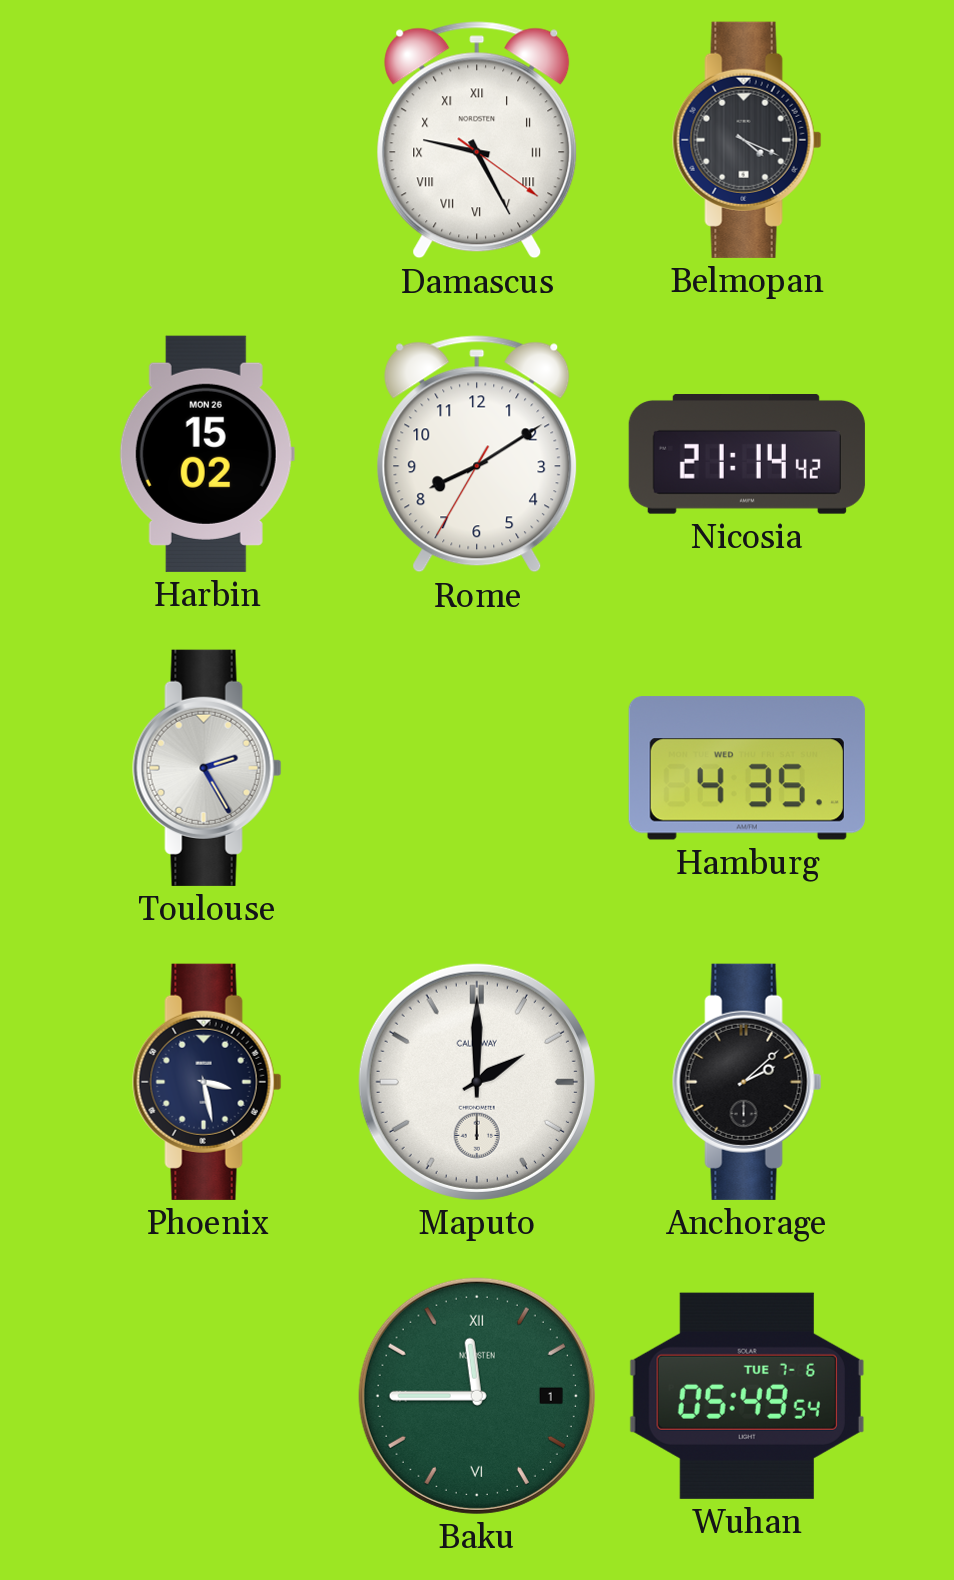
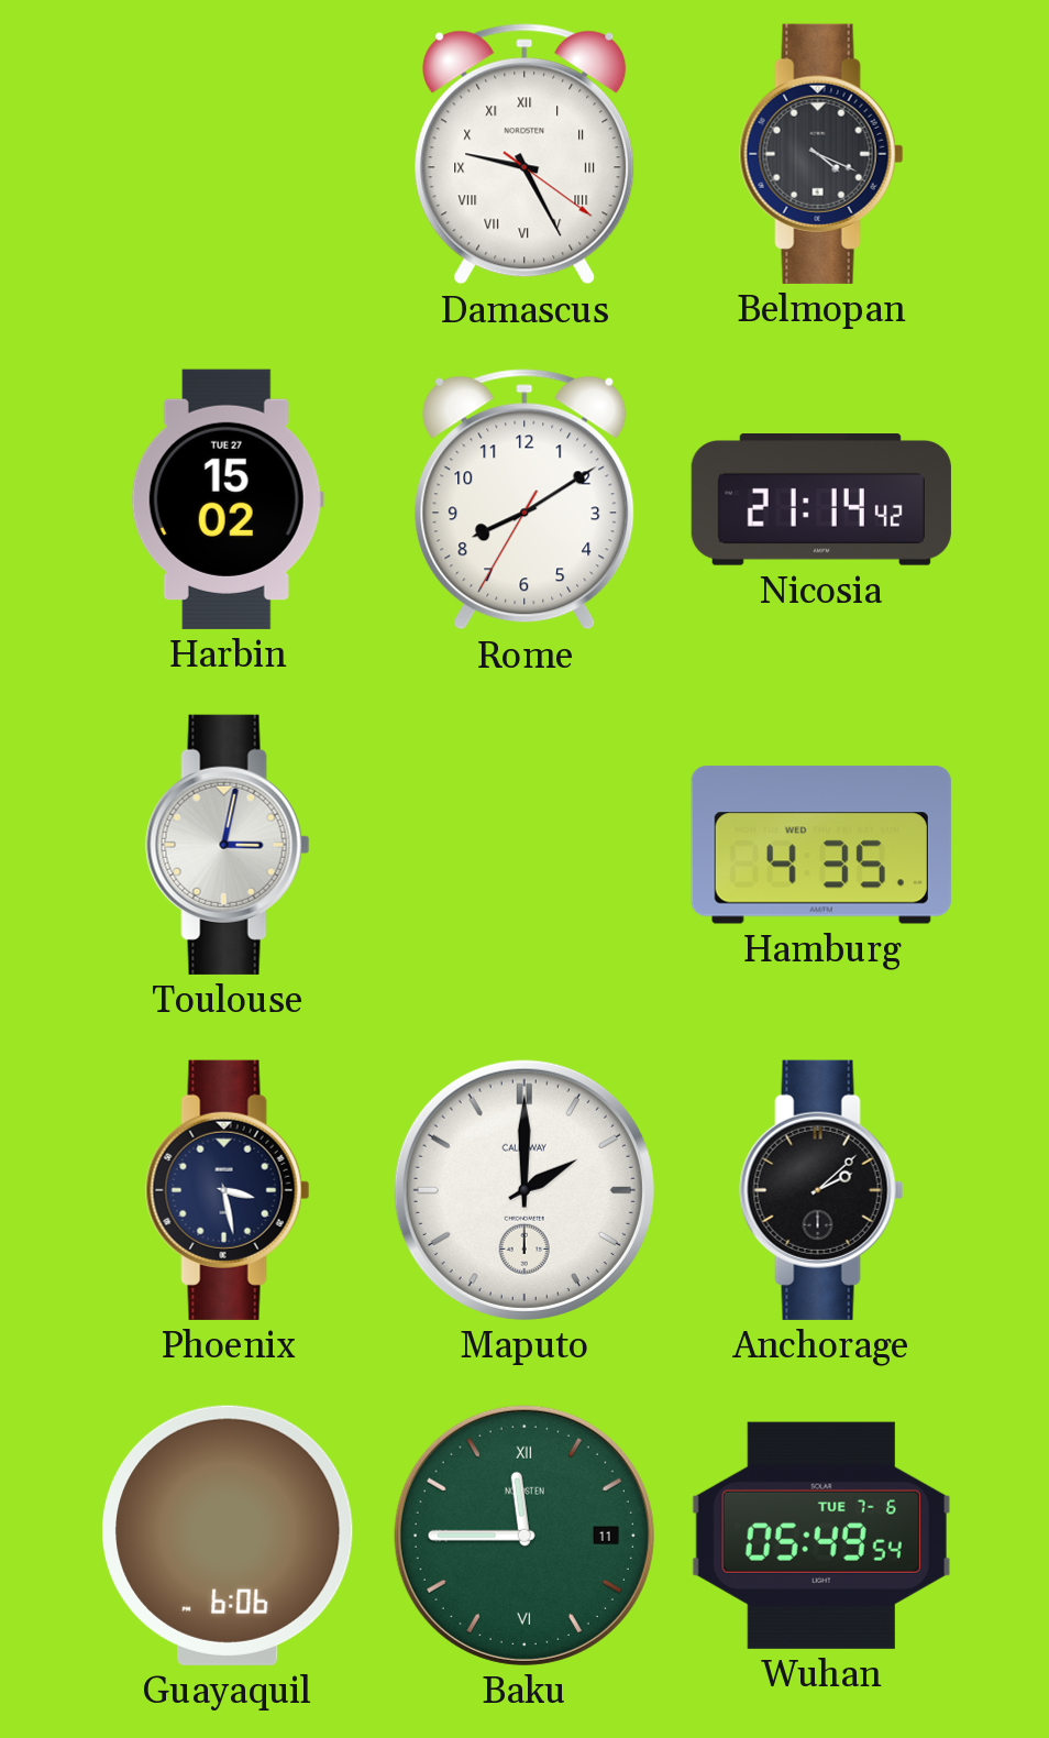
Harbin date: MON 26 -> TUE 27 (228, 499)
Toulouse: 2:25 -> 3:02 (228, 845)
Guayaquil: none -> 6:06 (228, 1536)
Baku date: 1 -> 11 (524, 1536)
